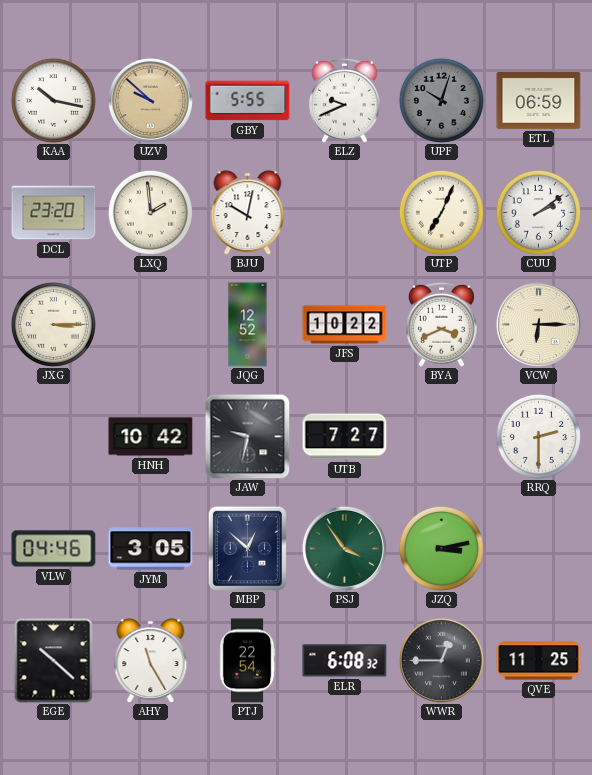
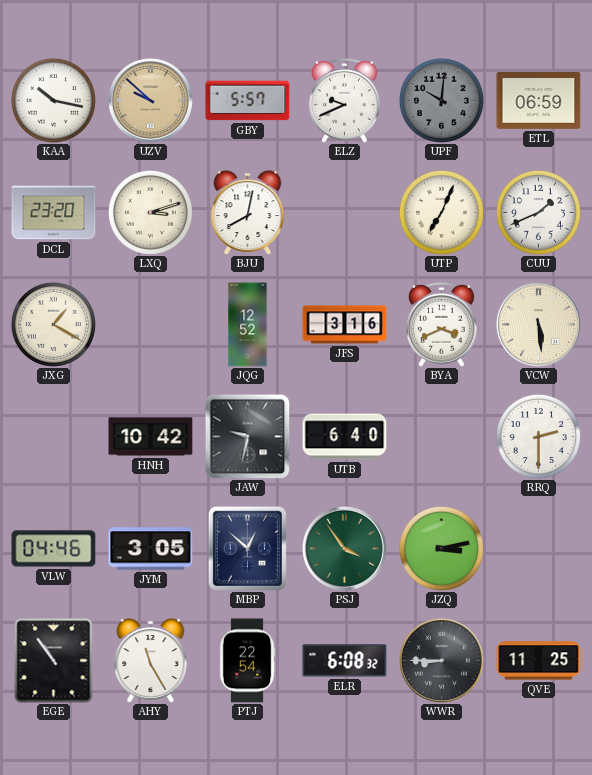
GBY: 5:55 -> 5:57 (248, 101)
UPF: 10:03 -> 10:01 (441, 100)
LXQ: 1:59 -> 3:12 (150, 212)
BJU: 10:02 -> 8:02 (248, 213)
CUU: 2:09 -> 1:41 (538, 212)
JXG: 3:15 -> 1:20 (53, 324)
JFS: 10:22 -> 3:16 (345, 325)
VCW: 6:15 -> 5:29 (538, 324)
UTB: 7:27 -> 6:40 (345, 437)
EGE: 10:22 -> 10:54 (54, 661)
WWR: 12:45 -> 8:45 (441, 660)
